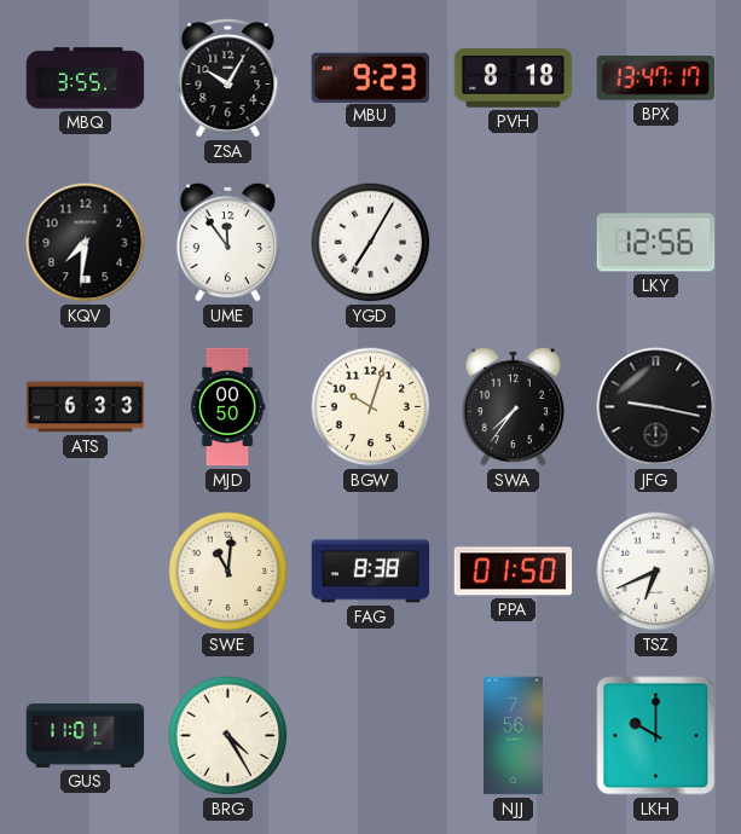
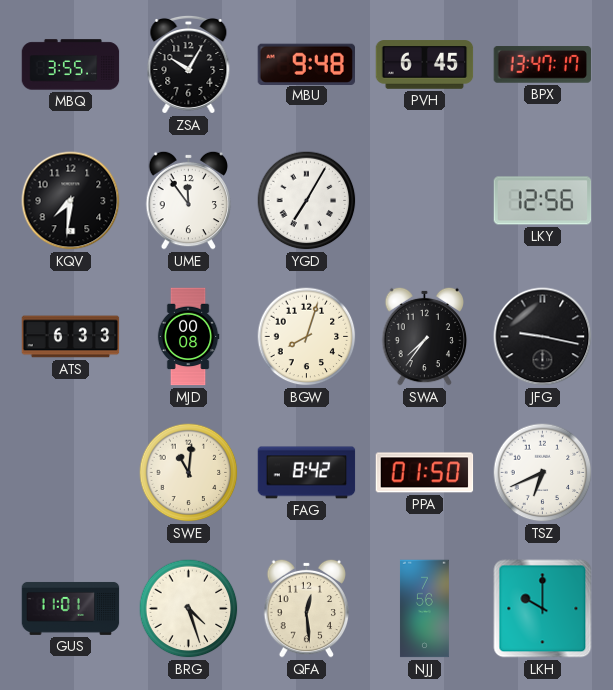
MBU: 9:23 -> 9:48 (306, 64)
PVH: 8:18 -> 6:45 (425, 65)
MJD: 00:50 -> 00:08 (188, 337)
BGW: 10:03 -> 8:03 (307, 337)
FAG: 8:38 -> 8:42 (307, 473)
BRG: 4:25 -> 4:27 (189, 609)
QFA: none -> 12:29 (307, 608)
